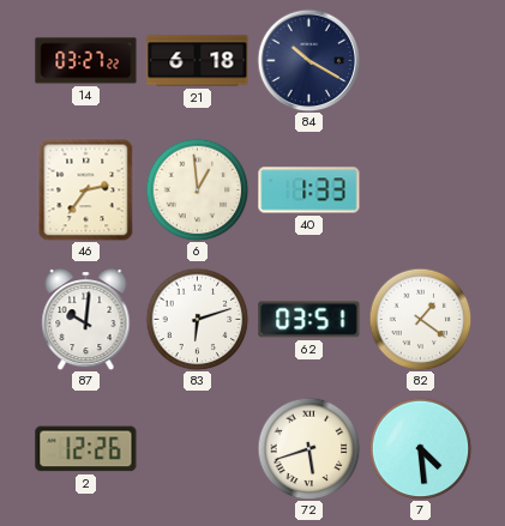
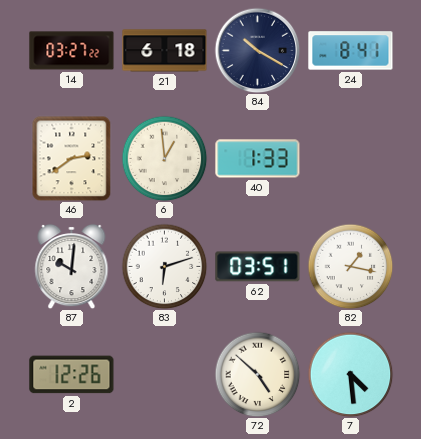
24: none -> 8:41 (351, 51)
46: 2:36 -> 2:39 (72, 158)
82: 1:21 -> 1:17 (350, 266)
72: 5:42 -> 4:52 (257, 374)
